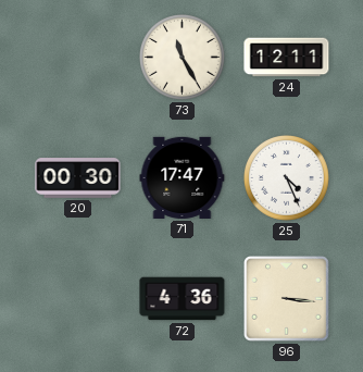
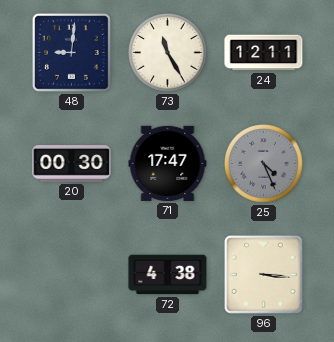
48: none -> 9:01 (72, 53)
25 dial: white -> grey (264, 164)
72: 4:36 -> 4:38 (168, 275)
